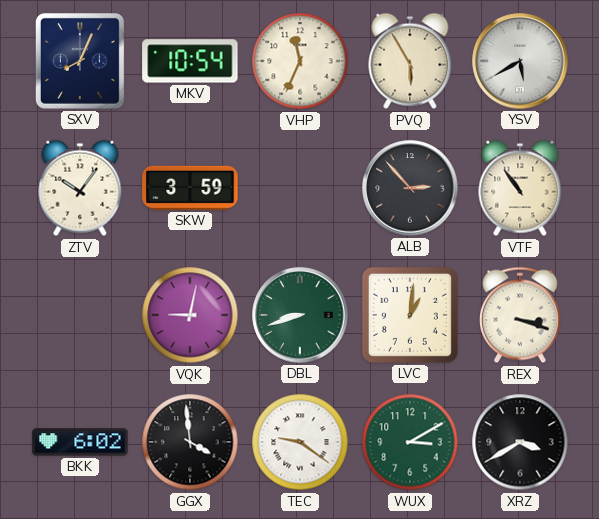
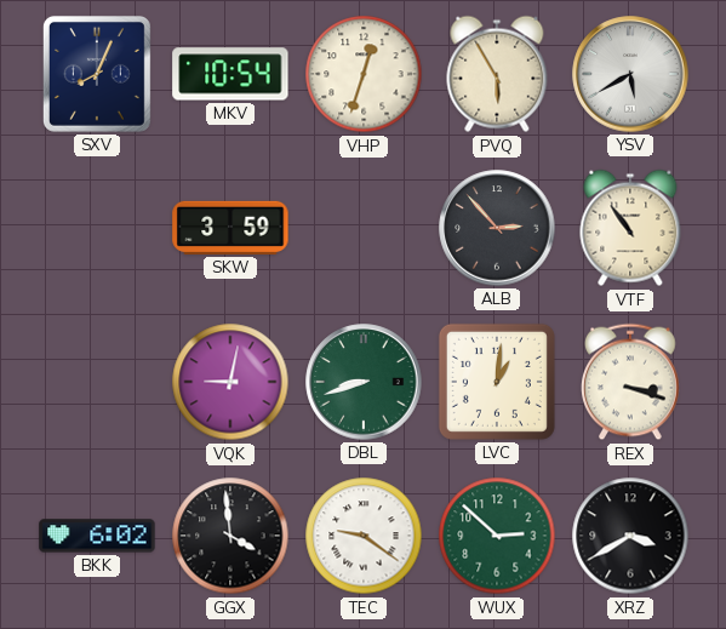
VHP: 11:34 -> 12:33 (364, 74)
ZTV: 10:06 -> none (80, 188)
WUX: 3:10 -> 2:52 (497, 536)
